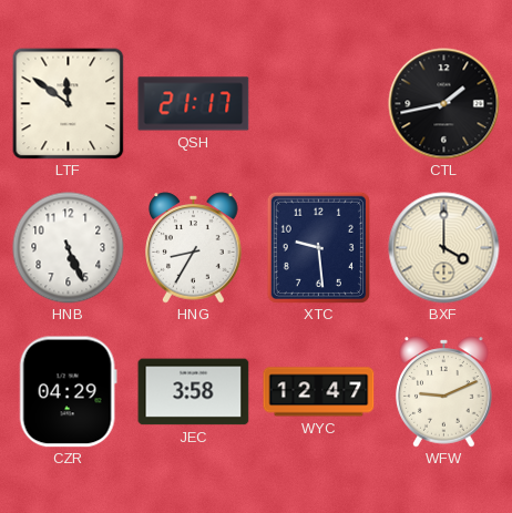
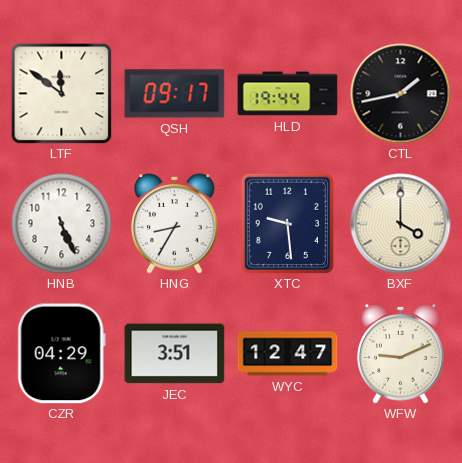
QSH: 21:17 -> 09:17 (175, 94)
HLD: none -> 19:44 (288, 94)
JEC: 3:58 -> 3:51 (175, 354)
